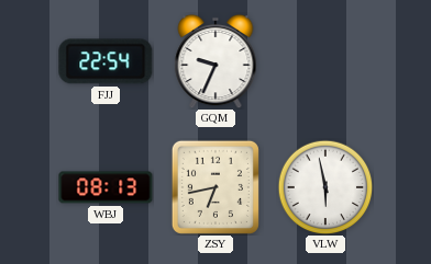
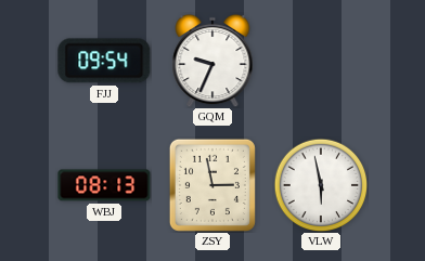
FJJ: 22:54 -> 09:54 (104, 61)
ZSY: 6:43 -> 2:58 (212, 185)
